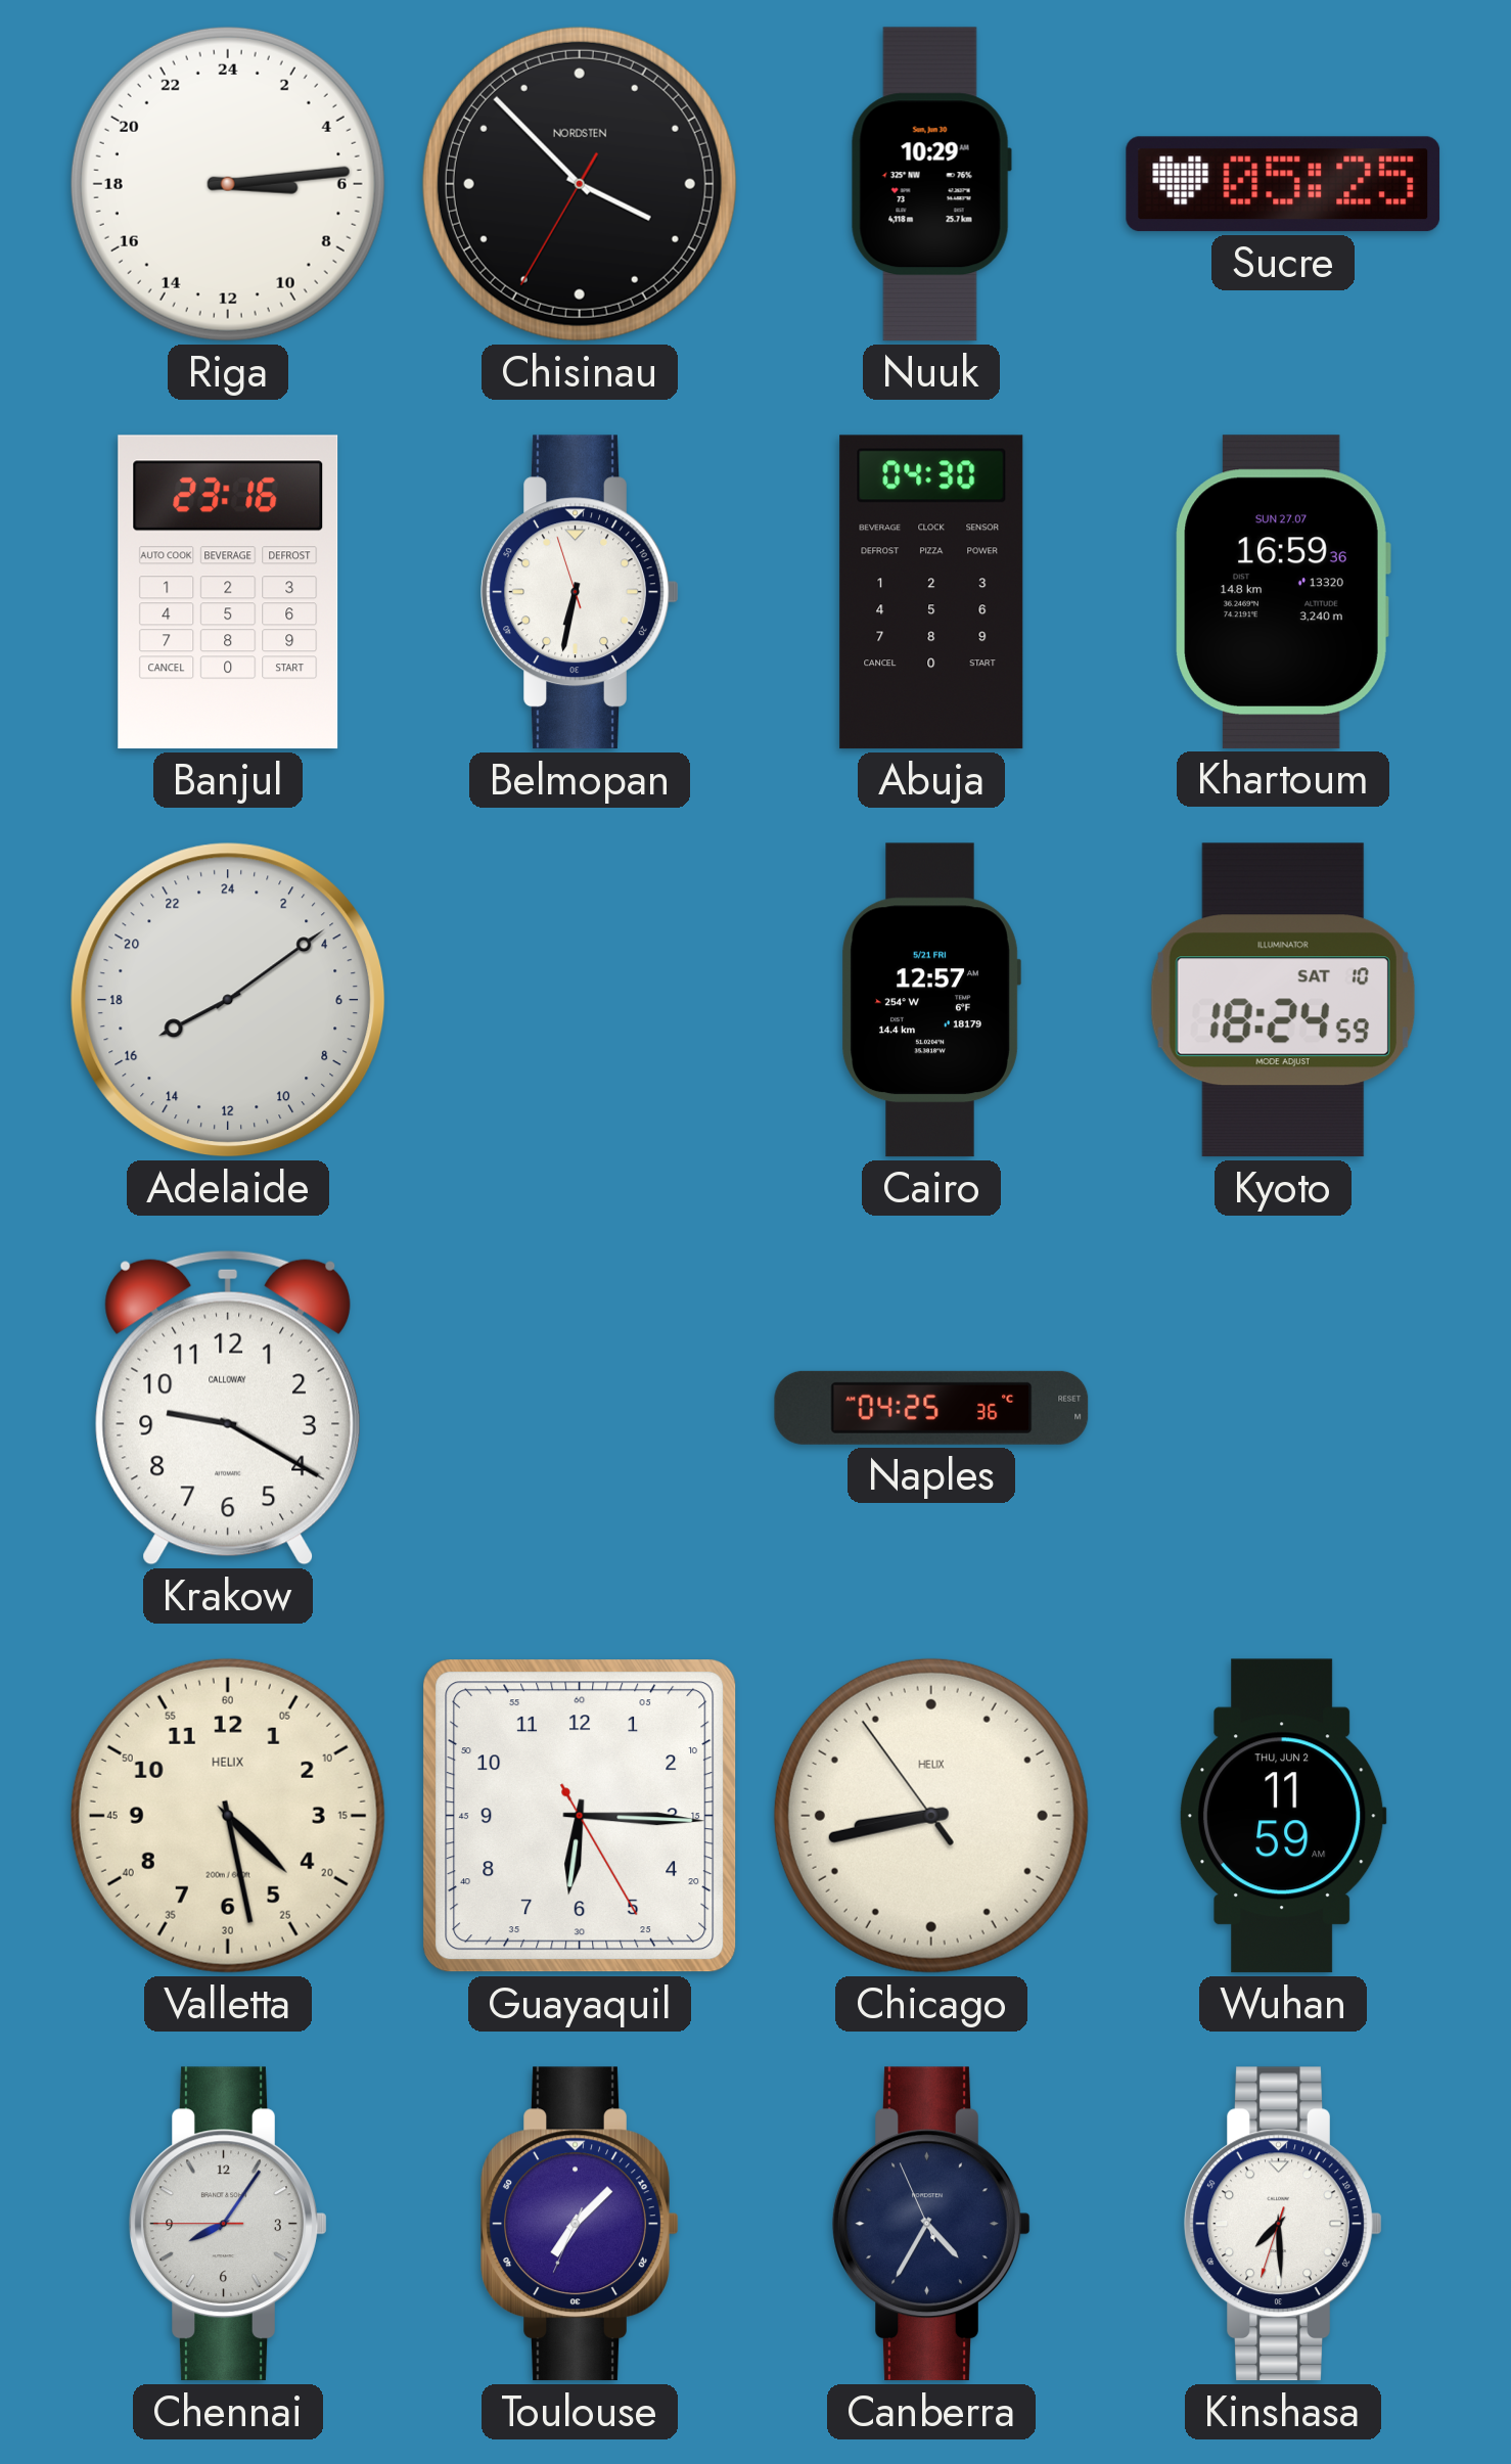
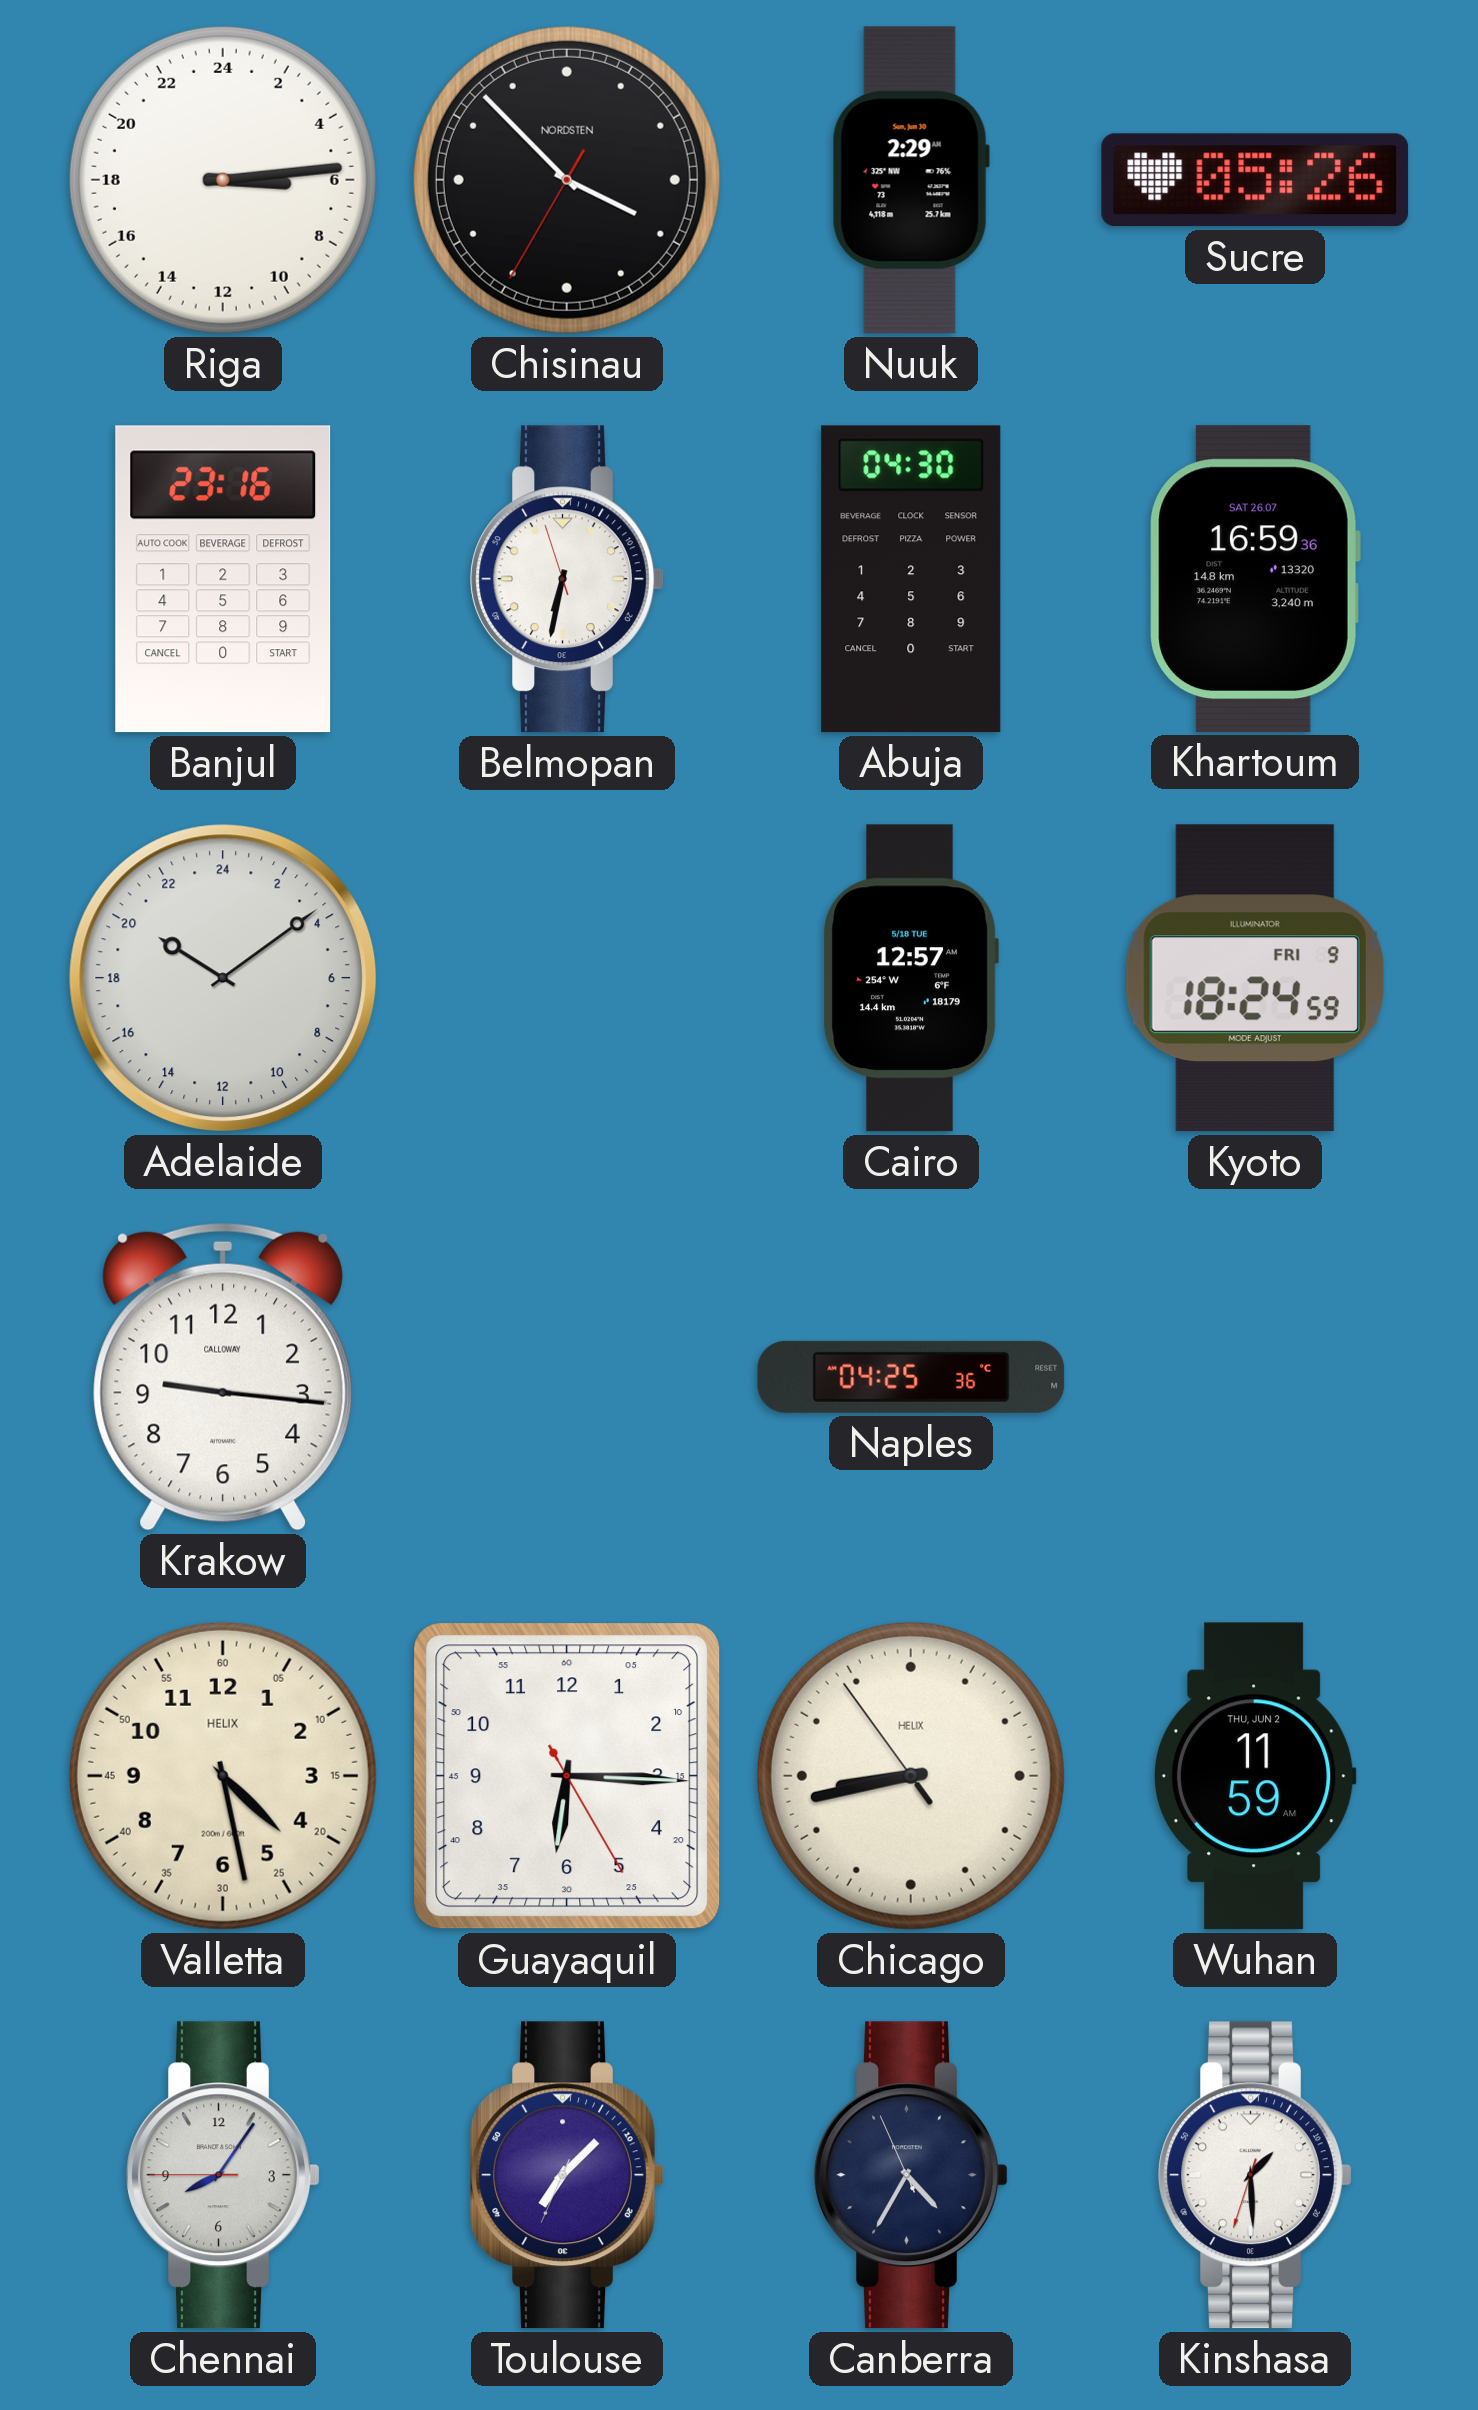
Nuuk: 10:29 -> 2:29 (911, 180)
Sucre: 05:25 -> 05:26 (1255, 180)
Khartoum date: SUN 27.07 -> SAT 26.07 (1255, 579)
Adelaide: 16:09 -> 20:09 (223, 978)
Cairo date: 5/21 FRI -> 5/18 TUE (911, 978)
Kyoto date: SAT 10 -> FRI 9 (1255, 978)
Krakow: 9:20 -> 9:16 (222, 1377)
Kinshasa: 7:29 -> 1:29 (1255, 2175)
